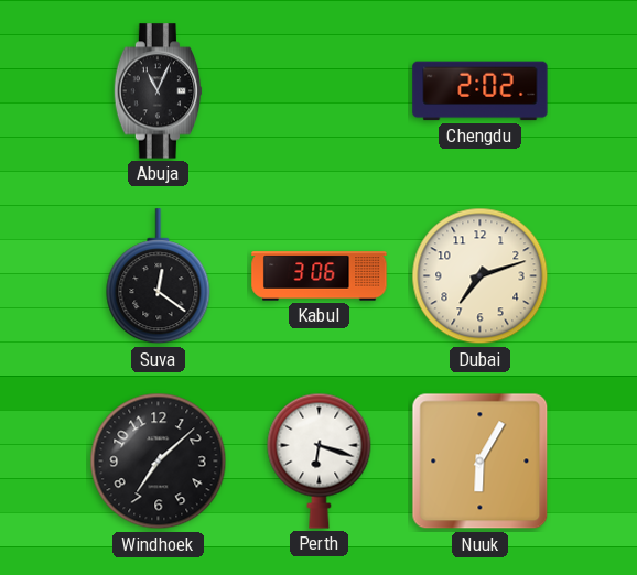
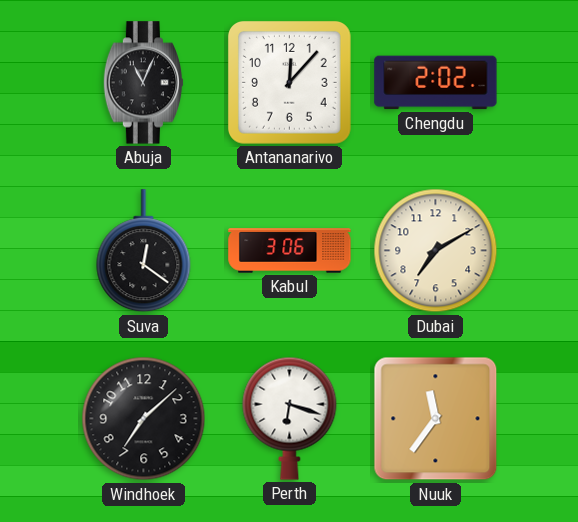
Antananarivo: none -> 12:07 (289, 82)
Dubai: 7:12 -> 7:10 (436, 251)
Nuuk: 6:05 -> 11:36 (436, 419)
